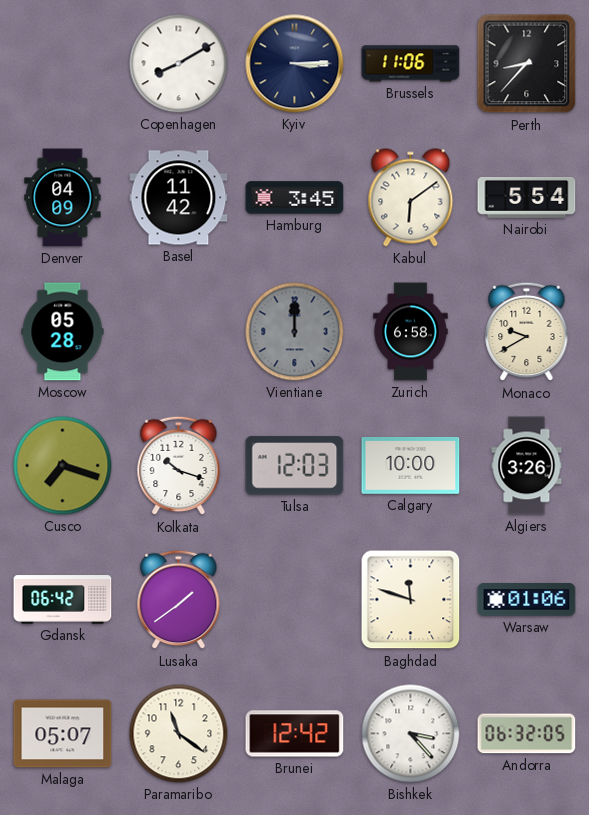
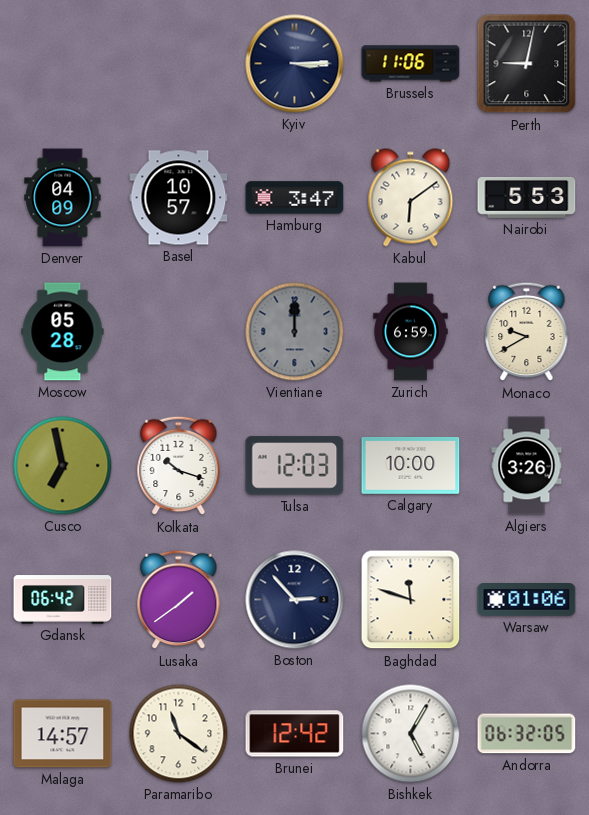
Copenhagen: 8:10 -> none (179, 64)
Perth: 8:37 -> 9:02 (527, 64)
Basel: 11:42 -> 10:57 (179, 198)
Hamburg: 3:45 -> 3:47 (295, 198)
Nairobi: 5:54 -> 5:53 (527, 197)
Zurich: 6:58 -> 6:59 (411, 332)
Cusco: 7:18 -> 6:58 (63, 466)
Boston: none -> 2:53 (295, 600)
Malaga: 05:07 -> 14:57 (63, 734)
Bishkek: 3:23 -> 5:05 (411, 734)
